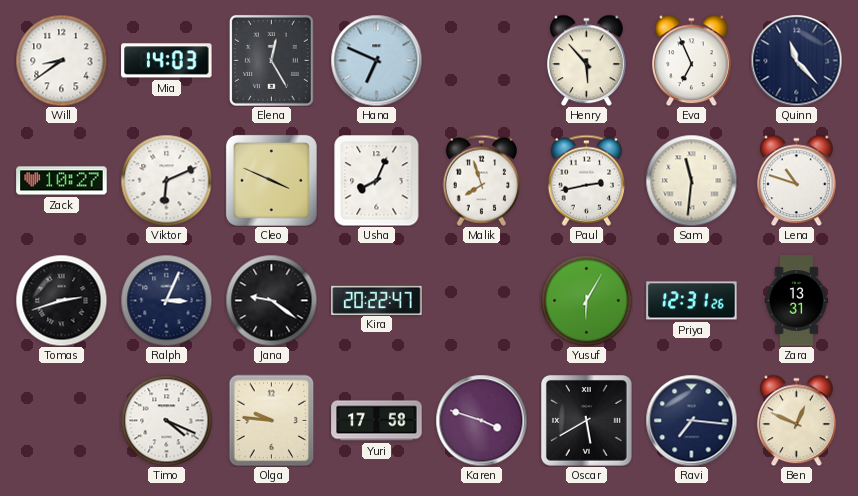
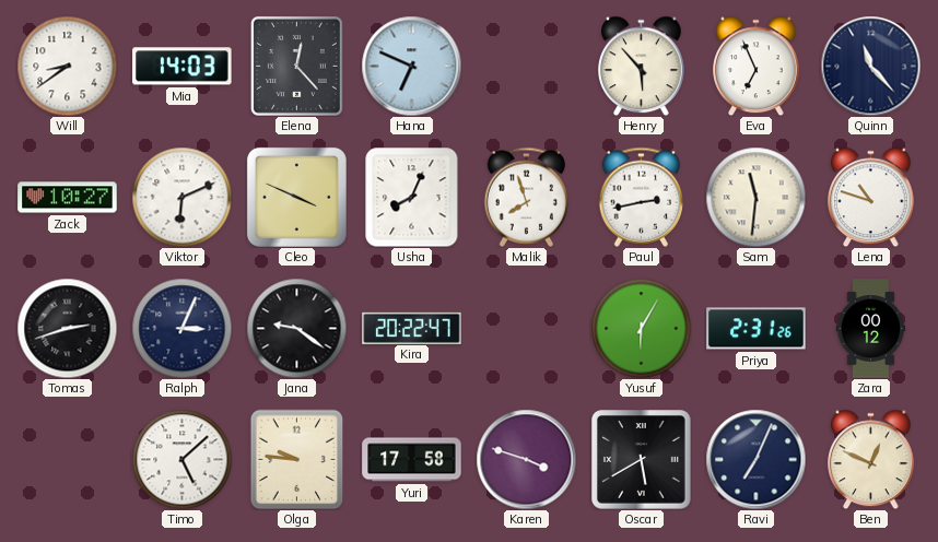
Elena: 12:25 -> 12:23 (296, 66)
Priya: 12:31 -> 2:31 (757, 329)
Zara: 13:31 -> 00:12 (871, 329)
Timo: 4:19 -> 5:08 (181, 459)
Ravi: 7:16 -> 7:04 (755, 459)
